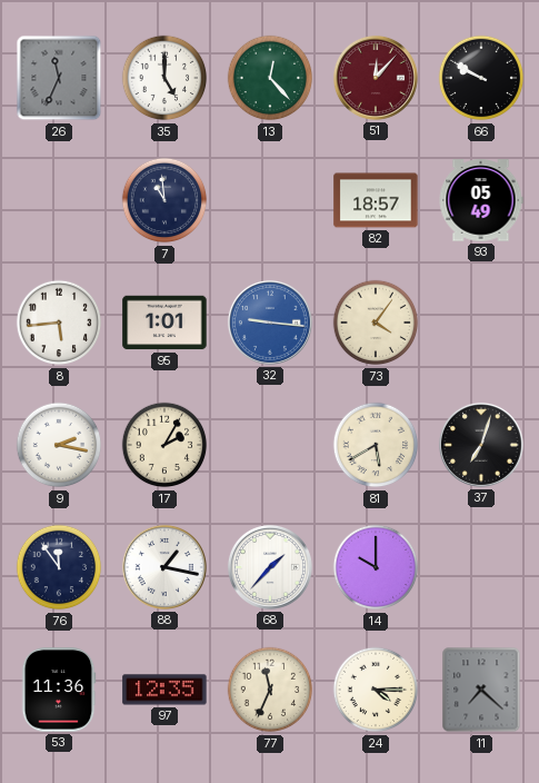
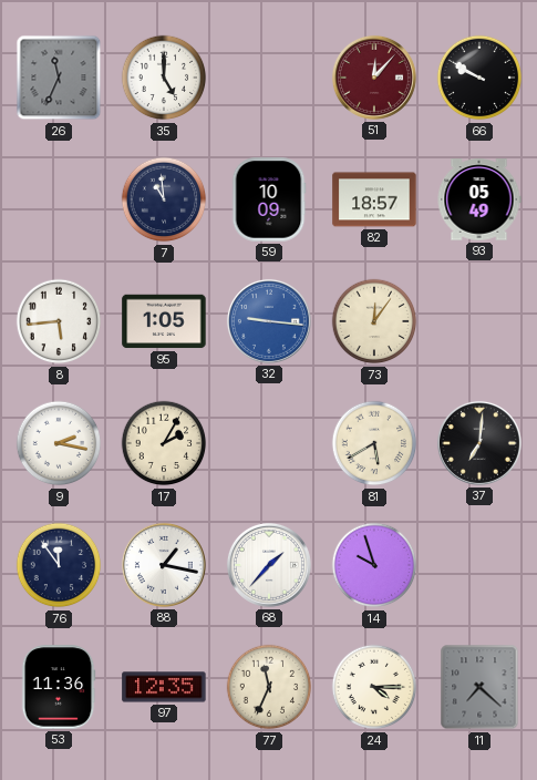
13: 12:23 -> none (270, 78)
59: none -> 10:09 (269, 199)
95: 1:01 -> 1:05 (164, 321)
73: 4:06 -> 12:06 (374, 321)
37: 7:03 -> 7:01 (479, 443)
14: 10:00 -> 9:57 (374, 565)
